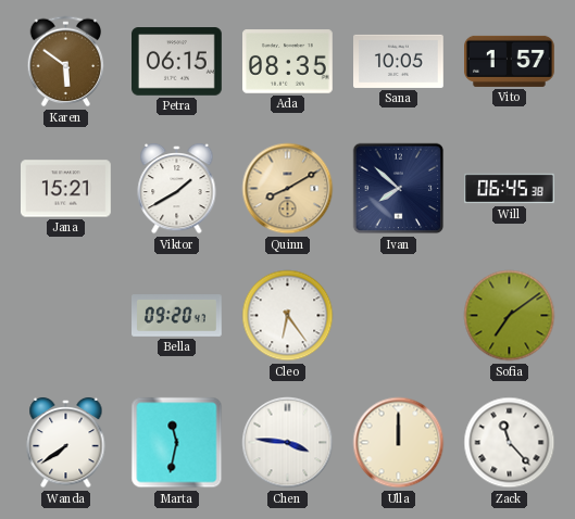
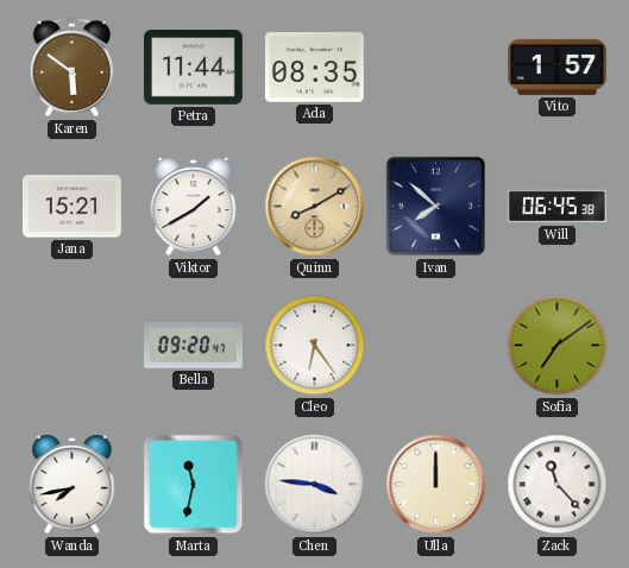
Petra: 06:15 -> 11:44 (194, 68)
Sana: 10:05 -> none (399, 61)
Wanda: 7:39 -> 7:43 (73, 485)
